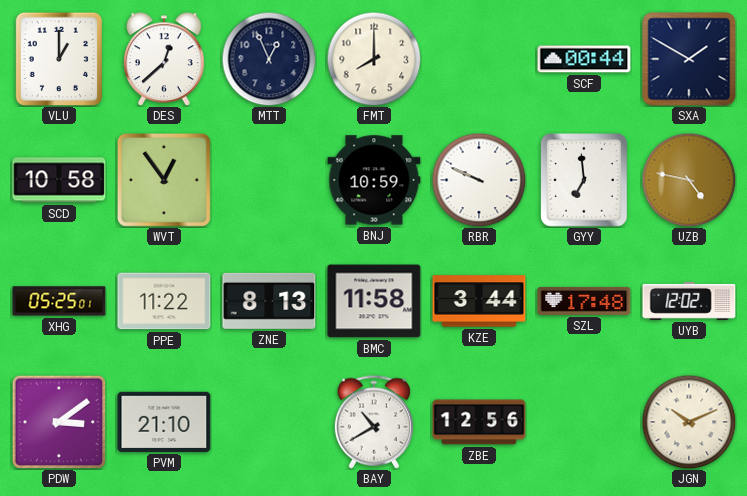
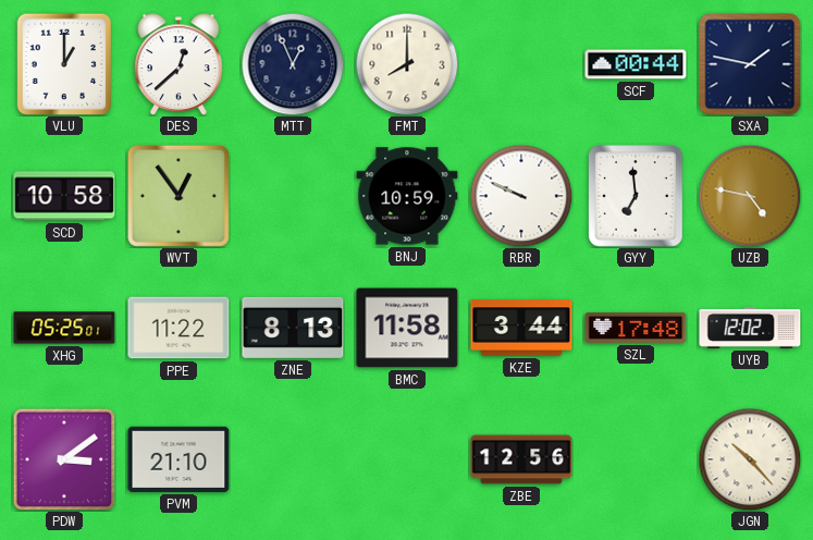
SXA: 1:50 -> 1:47 (750, 64)
BAY: 10:40 -> none (374, 422)
JGN: 10:11 -> 10:23 (750, 459)
